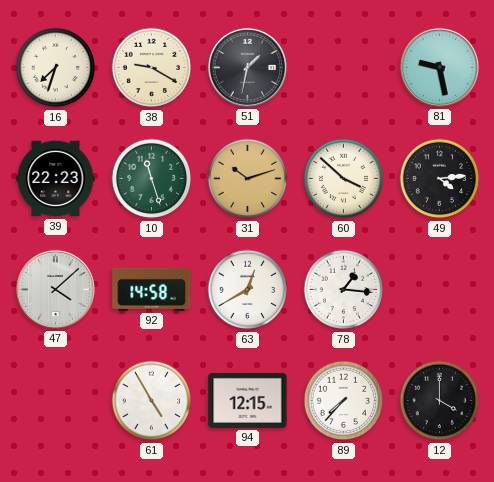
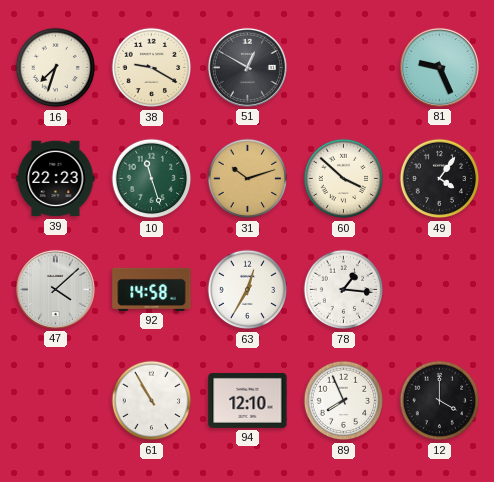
51: 1:32 -> 12:50 (247, 67)
81: 9:28 -> 9:26 (439, 67)
49: 4:14 -> 4:06 (440, 179)
63: 12:40 -> 12:35 (248, 290)
61: 4:55 -> 10:55 (152, 401)
94: 12:15 -> 12:10 (248, 400)
89: 7:37 -> 7:56 (344, 401)
